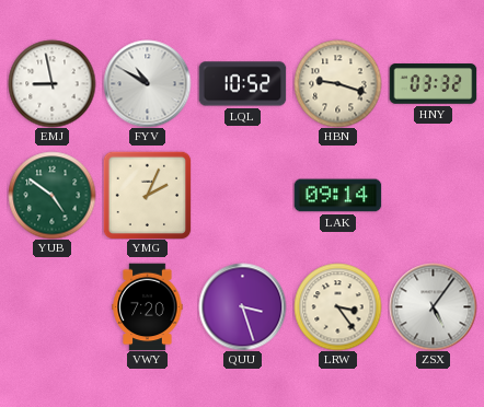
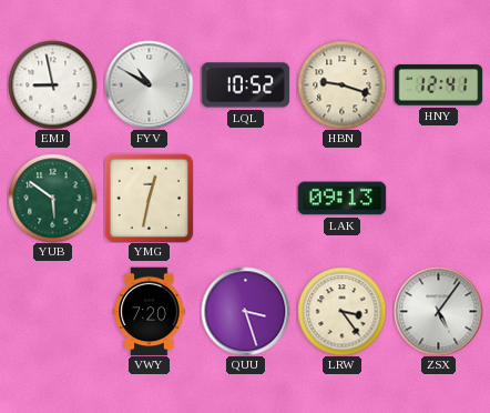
HNY: 03:32 -> 12:41 (438, 85)
YUB: 4:51 -> 5:51 (52, 198)
YMG: 2:04 -> 12:32 (149, 198)
LAK: 09:14 -> 09:13 (341, 199)
